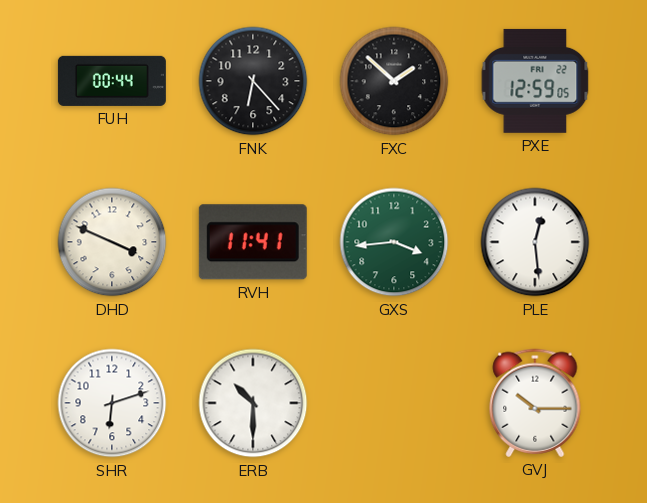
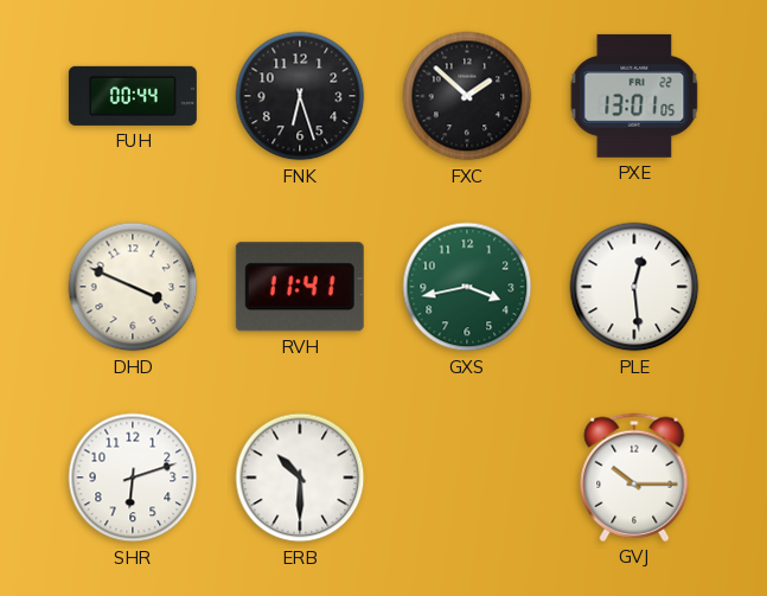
FNK: 6:23 -> 6:27 (300, 96)
PXE: 12:59 -> 13:01 (634, 96)
GXS: 3:44 -> 3:43 (467, 287)
